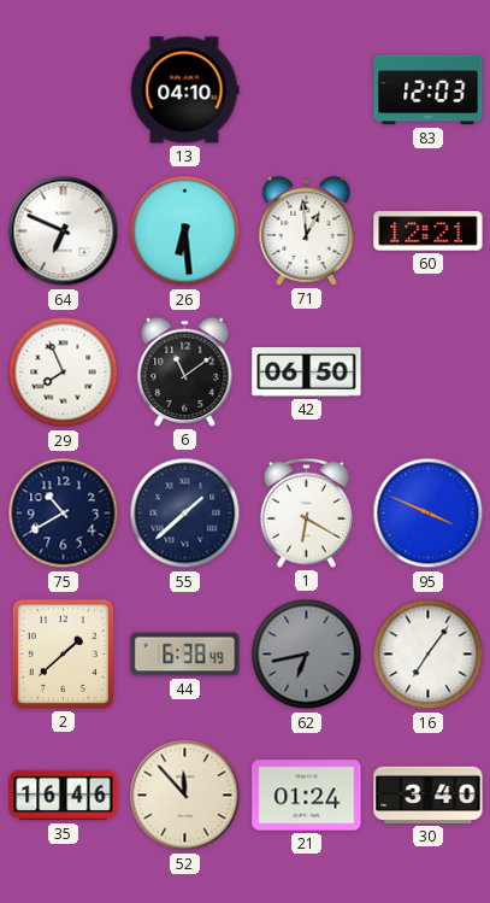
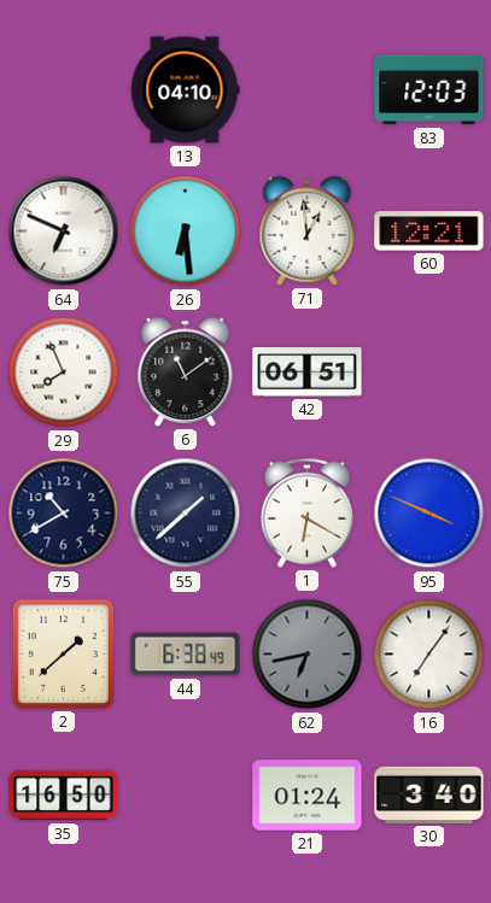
42: 06:50 -> 06:51 (308, 373)
35: 16:46 -> 16:50 (64, 796)
52: 11:53 -> none (185, 796)
